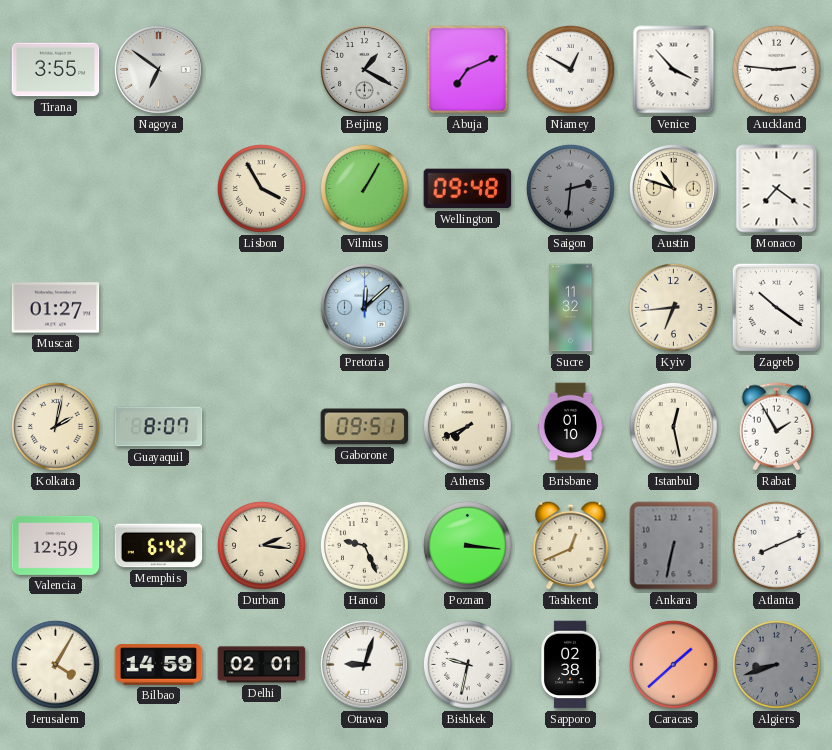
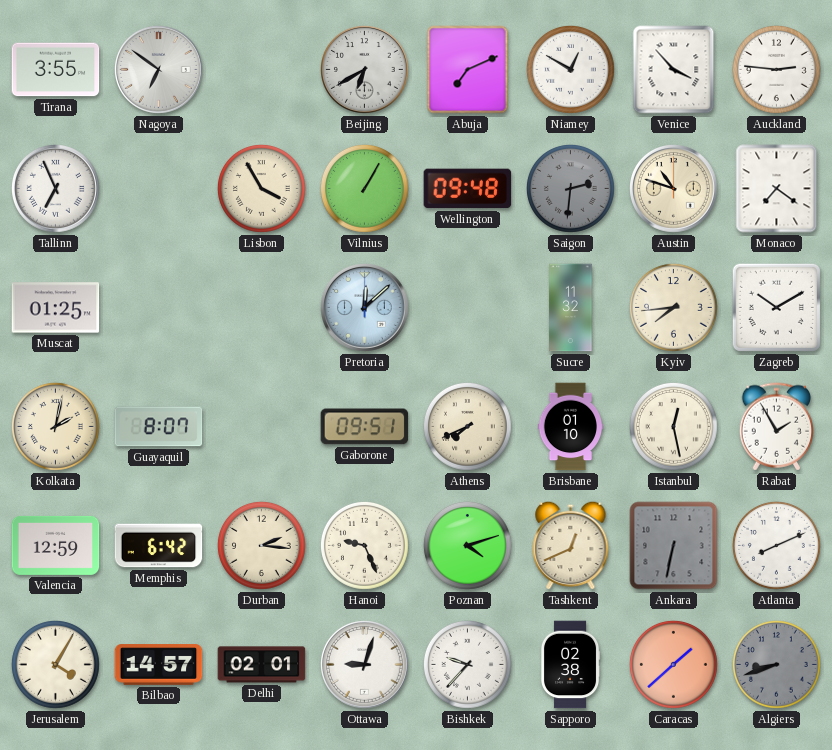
Beijing: 1:20 -> 6:40 (365, 70)
Tallinn: none -> 6:56 (56, 189)
Muscat: 01:27 -> 01:25 (56, 308)
Kyiv: 6:44 -> 7:44 (673, 307)
Zagreb: 10:21 -> 10:10 (776, 307)
Poznan: 3:16 -> 4:12 (467, 545)
Bilbao: 14:59 -> 14:57 (159, 665)
Bishkek: 9:32 -> 9:37 (467, 664)
